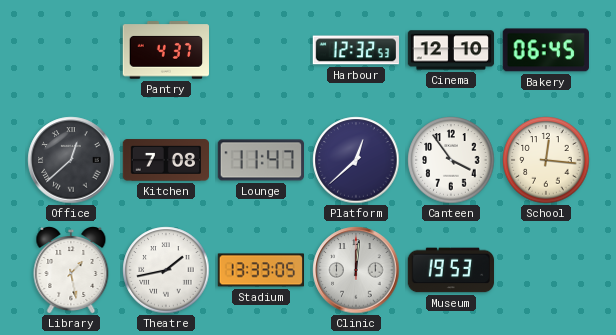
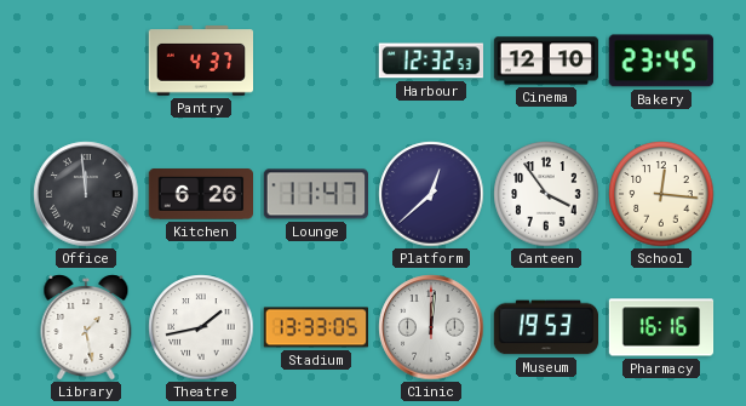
Bakery: 06:45 -> 23:45 (661, 61)
Office: 12:38 -> 11:59 (86, 194)
Kitchen: 7:08 -> 6:26 (200, 194)
Pharmacy: none -> 16:16 (661, 327)
